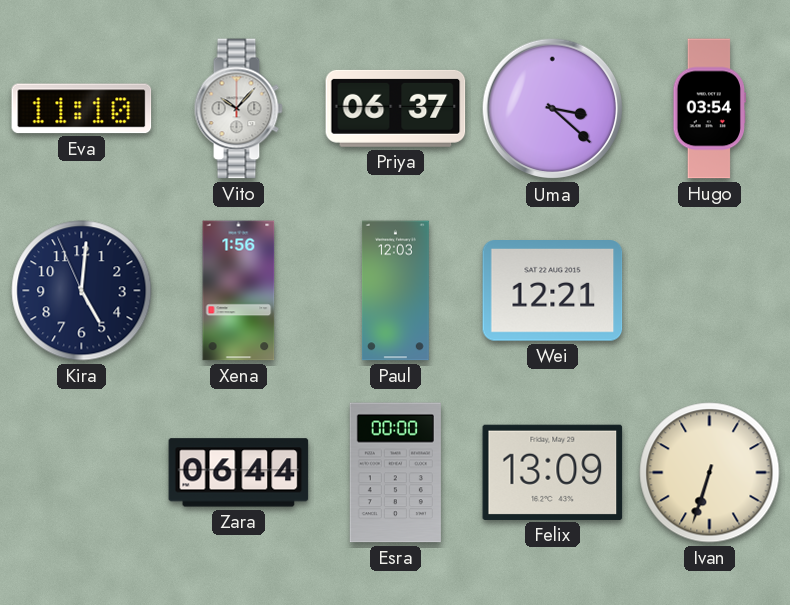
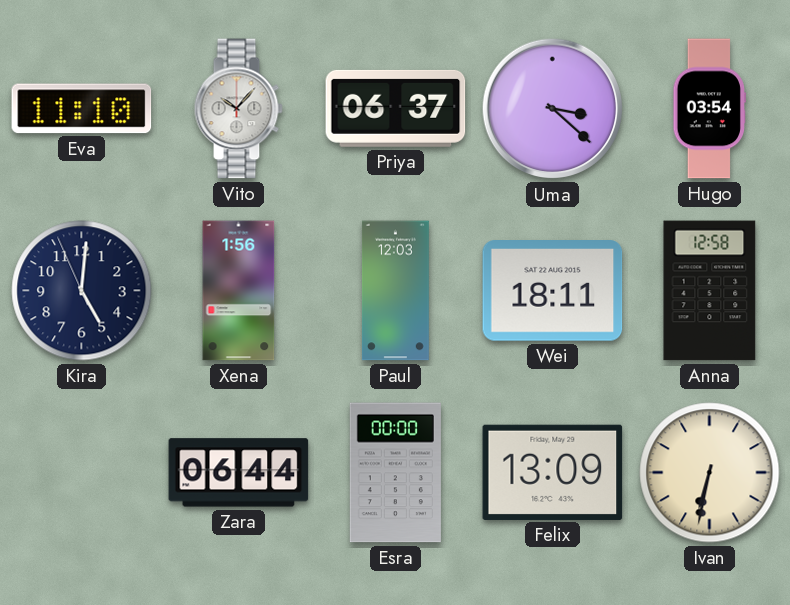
Wei: 12:21 -> 18:11 (553, 291)
Anna: none -> 12:58 (710, 291)
Ivan: 6:33 -> 6:32 (710, 473)
